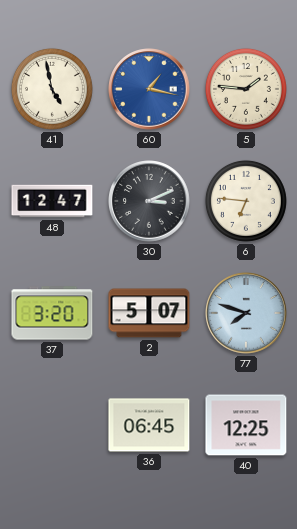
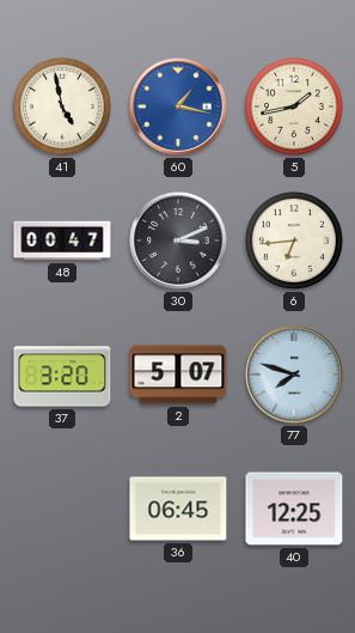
5: 1:46 -> 1:43 (294, 106)
48: 12:47 -> 00:47 (62, 241)
6: 6:46 -> 6:44 (294, 241)
